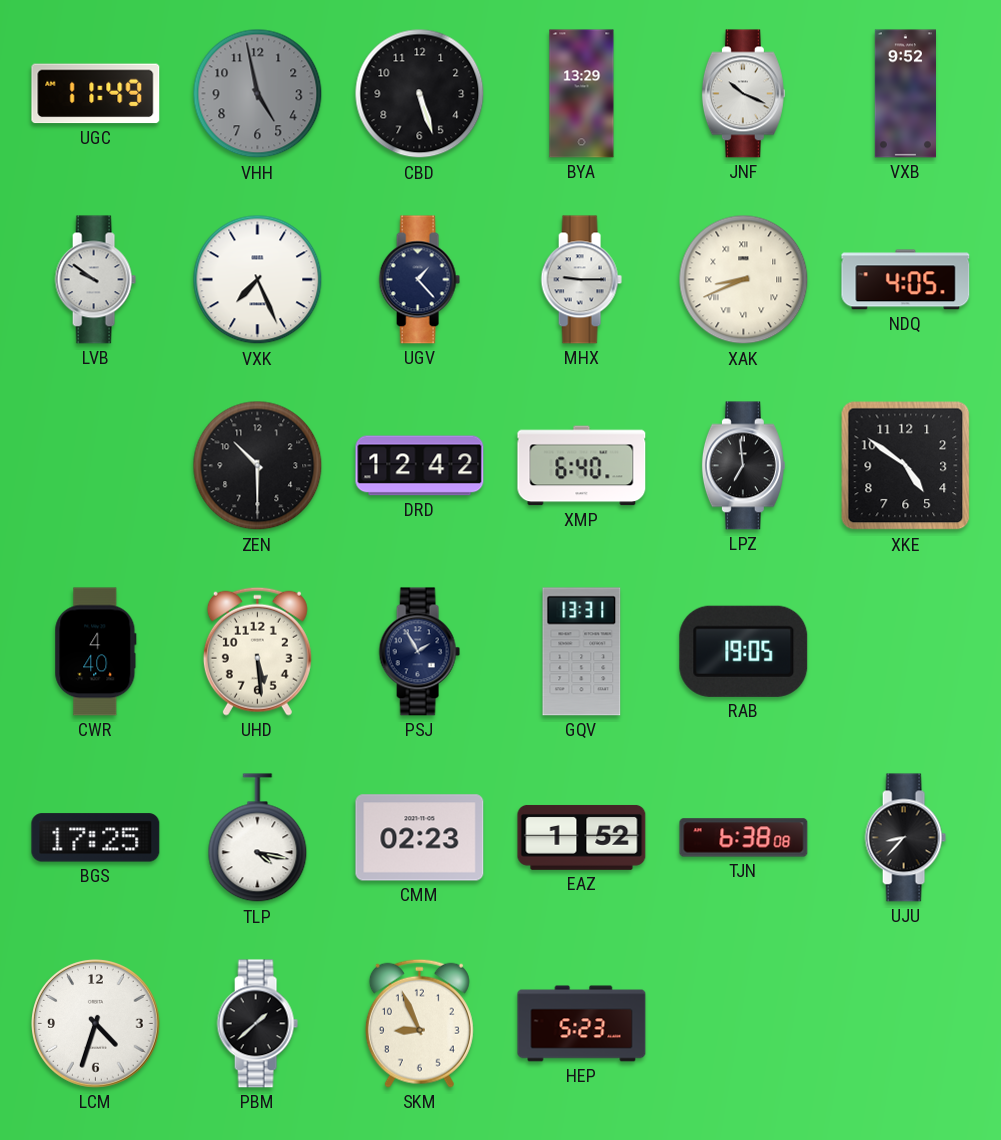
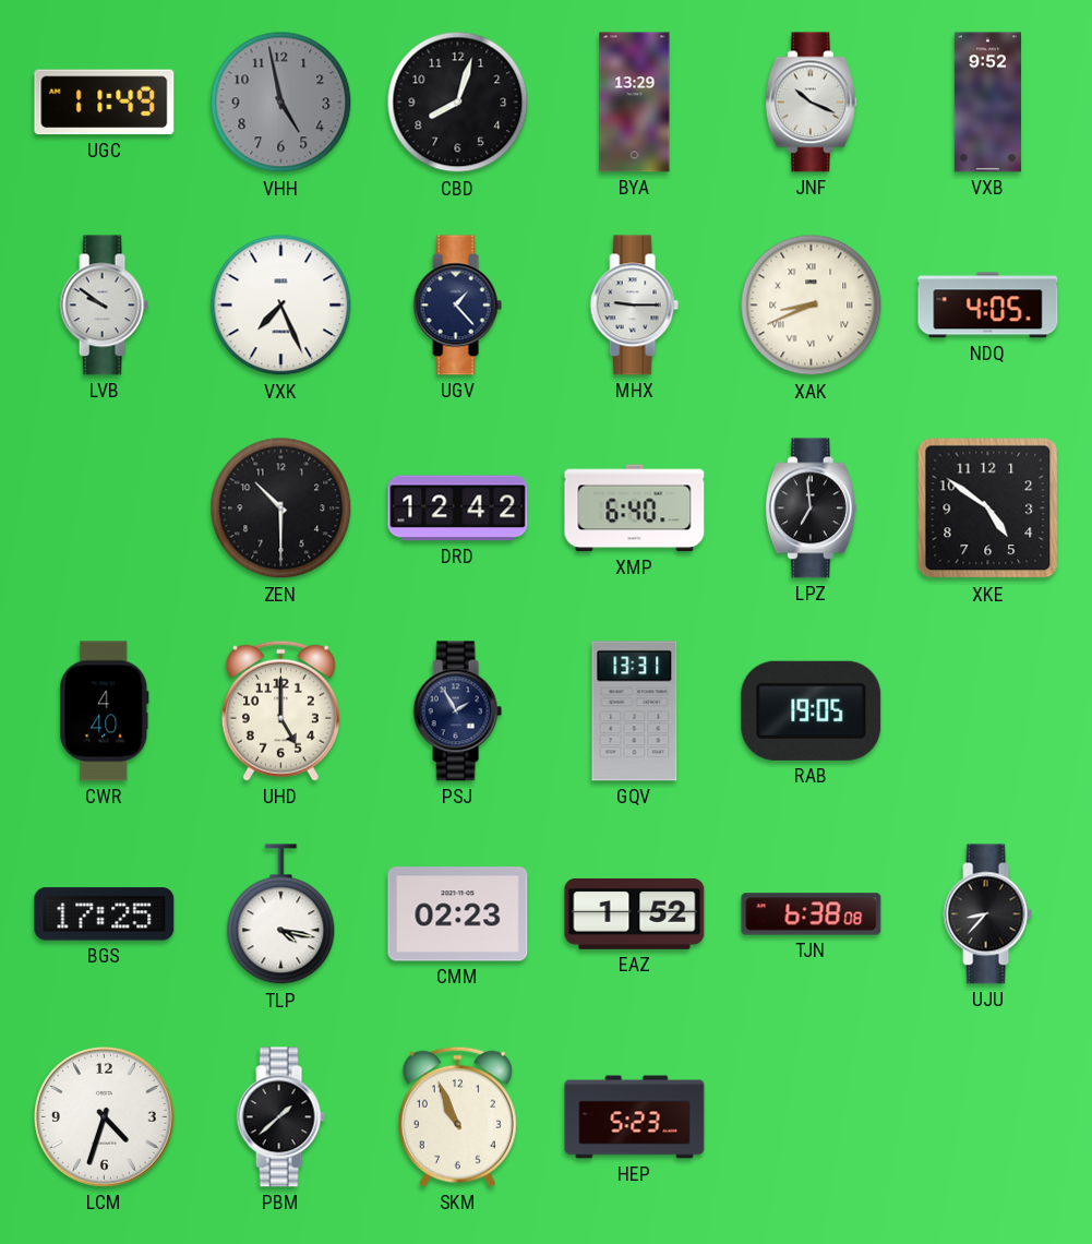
CBD: 5:27 -> 8:03 (458, 103)
UHD: 5:29 -> 5:00 (280, 710)
SKM: 8:56 -> 10:56 (457, 1116)
